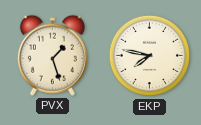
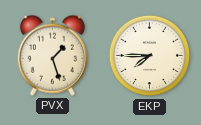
EKP: 7:47 -> 7:45 (150, 56)
